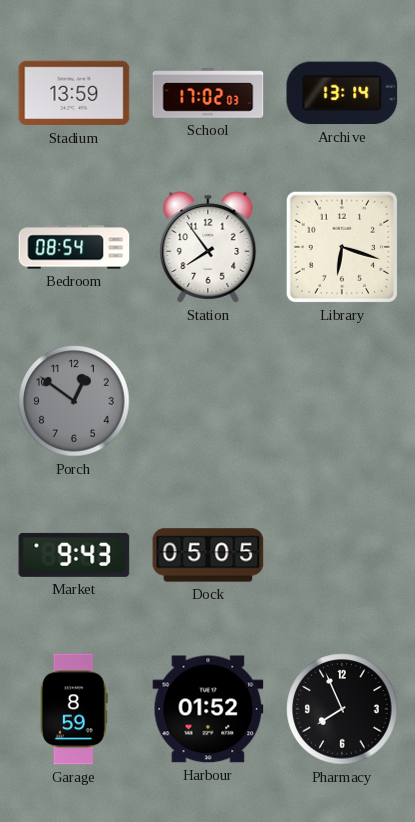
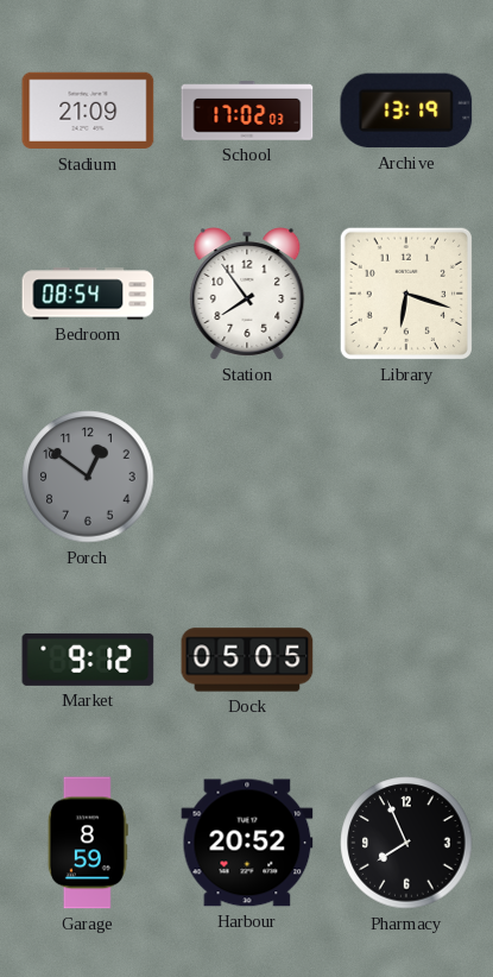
Stadium: 13:59 -> 21:09 (88, 111)
Archive: 13:14 -> 13:19 (406, 111)
Market: 9:43 -> 9:12 (88, 660)
Harbour: 01:52 -> 20:52 (247, 843)
